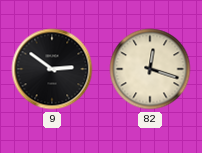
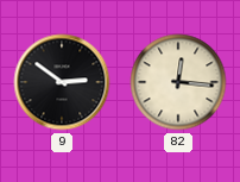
82: 12:18 -> 12:16 (178, 82)
